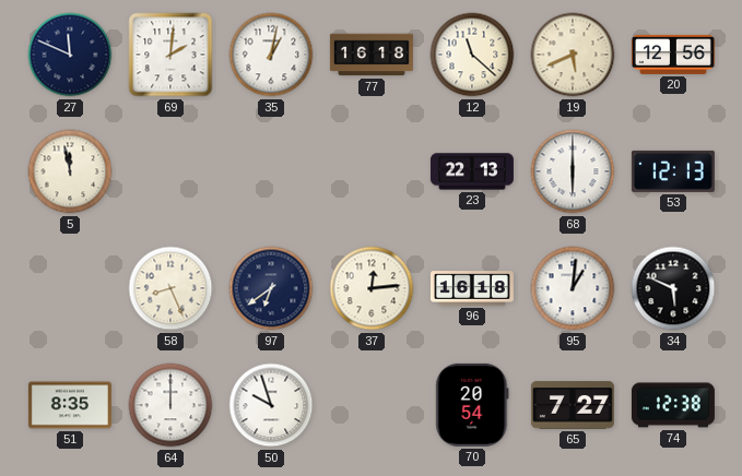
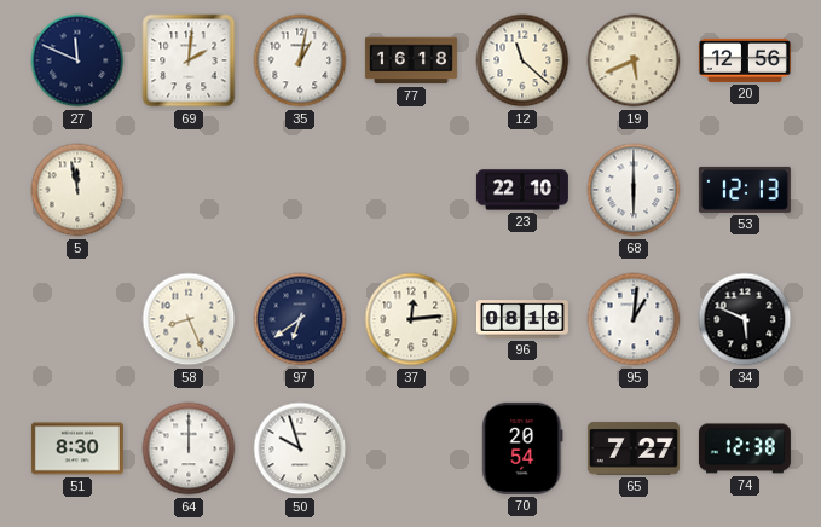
23: 22:13 -> 22:10 (522, 190)
96: 16:18 -> 08:18 (522, 319)
51: 8:35 -> 8:30 (77, 448)
